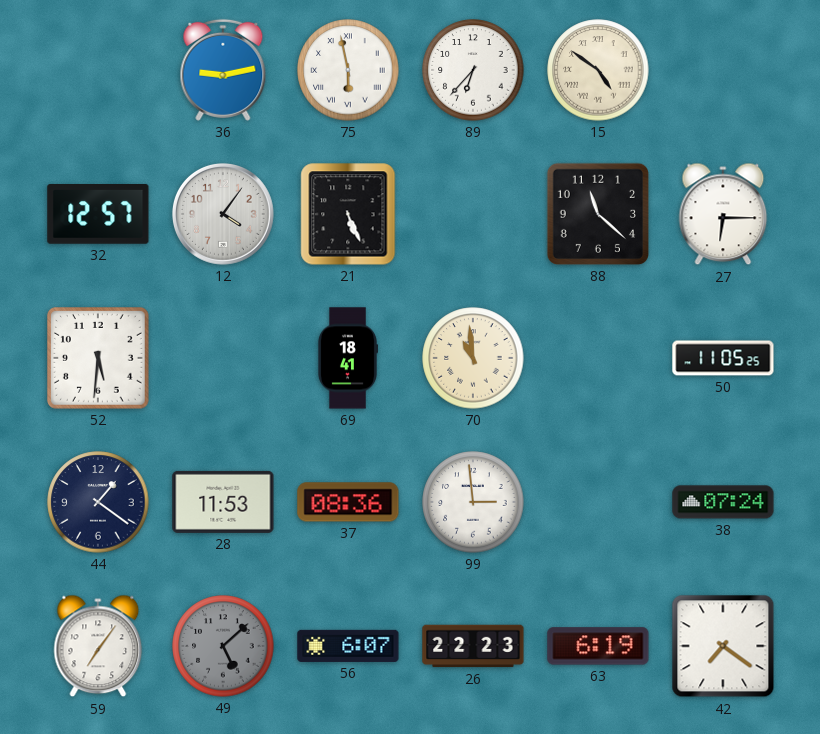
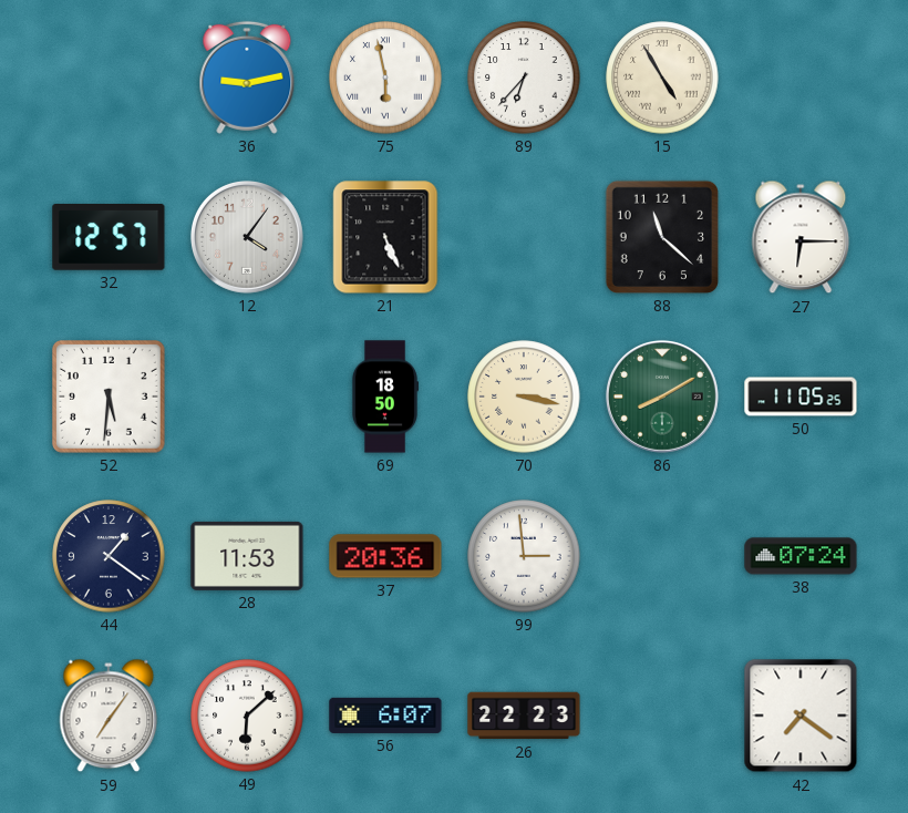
15: 4:51 -> 4:55 (662, 78)
69: 18:41 -> 18:50 (384, 397)
70: 10:59 -> 3:17 (524, 397)
86: none -> 8:10 (662, 397)
37: 08:36 -> 20:36 (385, 556)
49: 5:08 -> 6:08 (247, 716)
49 dial: grey -> white (247, 716)
63: 6:19 -> none (598, 646)
